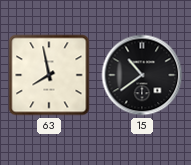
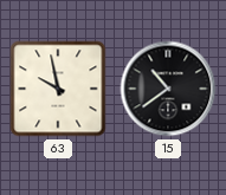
63: 7:58 -> 9:58 (58, 89)
